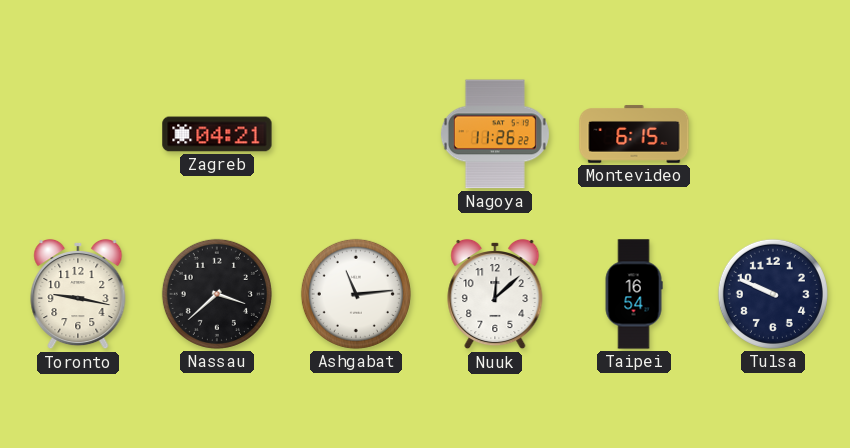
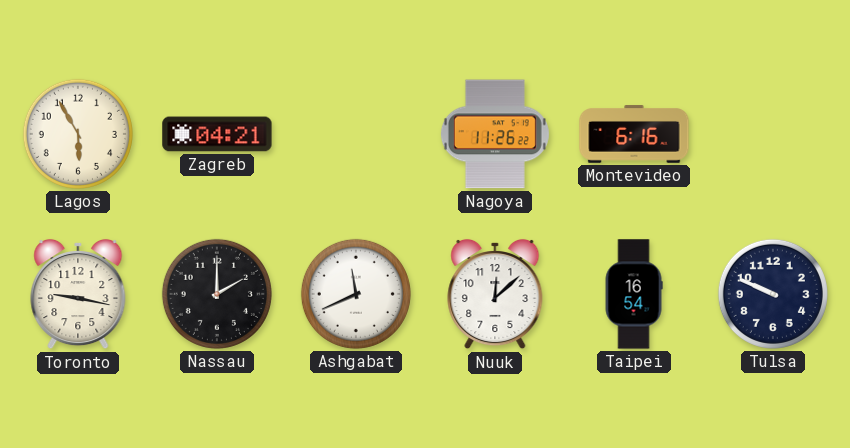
Lagos: none -> 5:55 (78, 134)
Montevideo: 6:15 -> 6:16 (634, 134)
Nassau: 3:38 -> 2:00 (217, 294)
Ashgabat: 11:14 -> 11:41 (356, 294)
